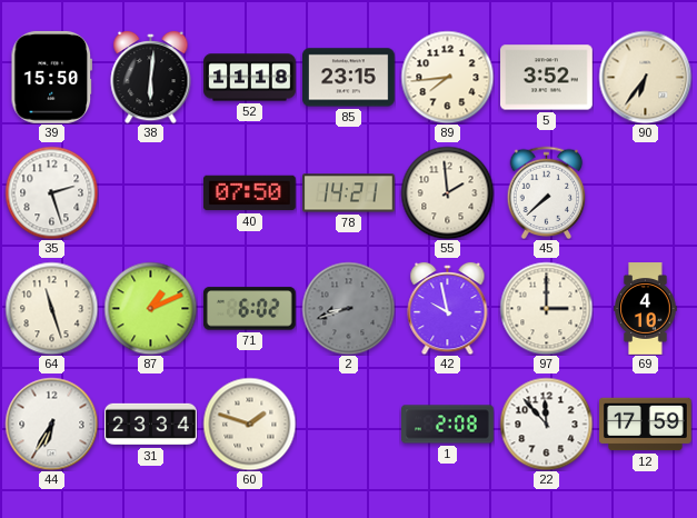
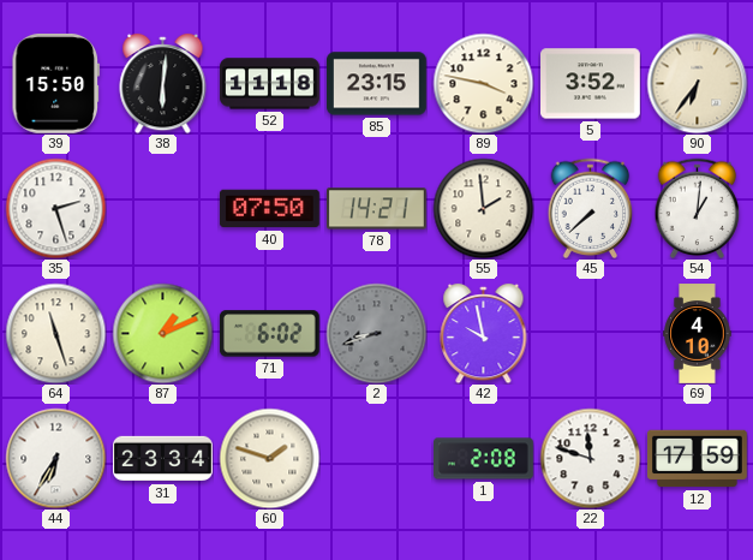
89: 7:44 -> 3:47 (483, 83)
54: none -> 1:01 (698, 208)
97: 3:00 -> none (546, 308)
22: 11:53 -> 11:48 (590, 458)
